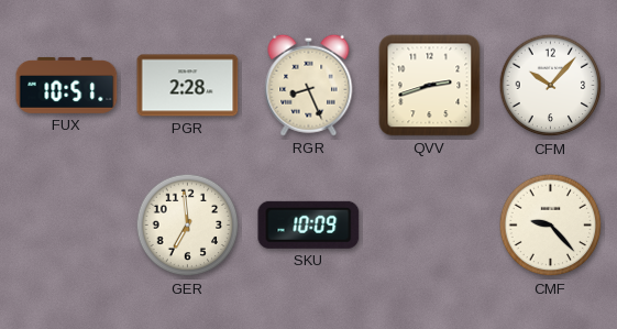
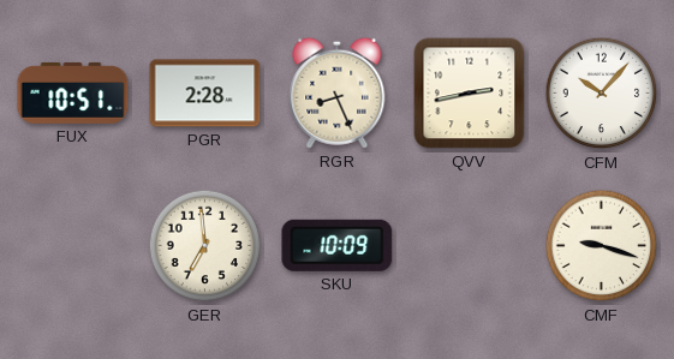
QVV: 2:42 -> 2:43 (470, 94)
CMF: 9:23 -> 9:18 (602, 246)
